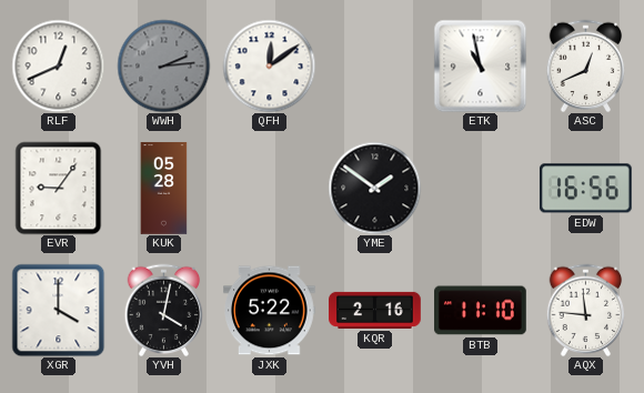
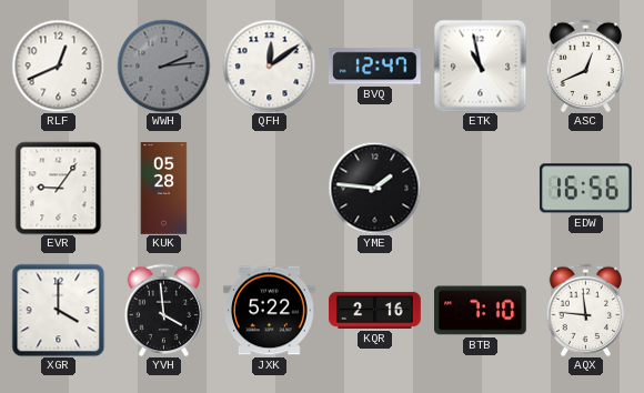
BVQ: none -> 12:47 (375, 67)
YME: 1:51 -> 1:46 (374, 188)
YVH: 4:02 -> 3:59 (164, 310)
BTB: 11:10 -> 7:10 (481, 311)
